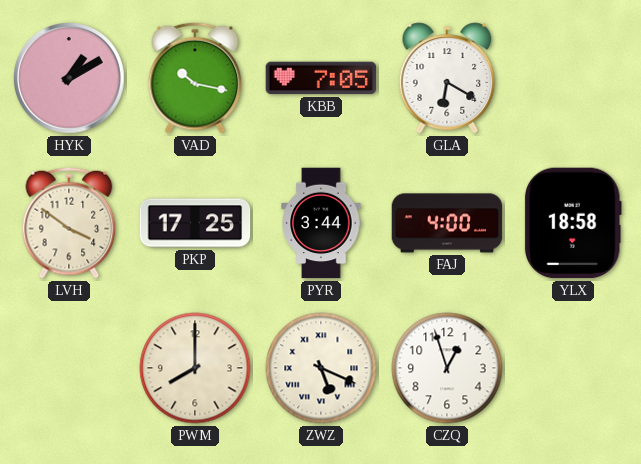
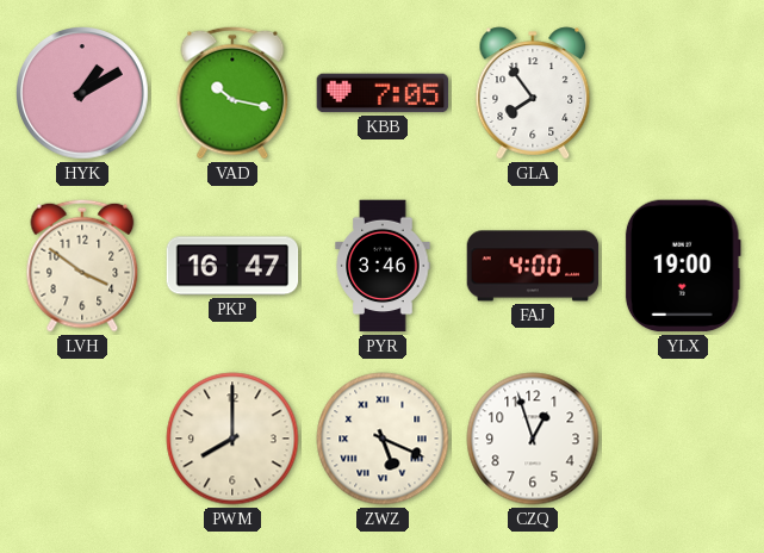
GLA: 6:20 -> 7:54 (533, 93)
PKP: 17:25 -> 16:47 (232, 266)
PYR: 3:44 -> 3:46 (383, 266)
YLX: 18:58 -> 19:00 (683, 266)
